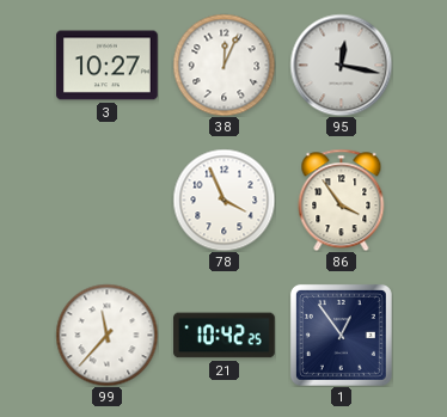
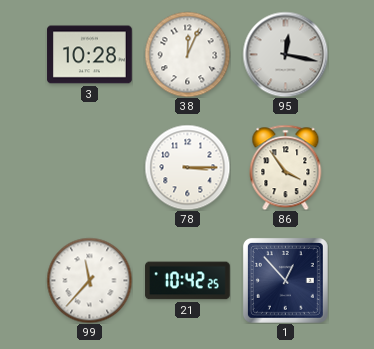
3: 10:27 -> 10:28 (90, 55)
78: 3:56 -> 3:15 (187, 167)
1: 12:54 -> 12:53 (285, 280)
